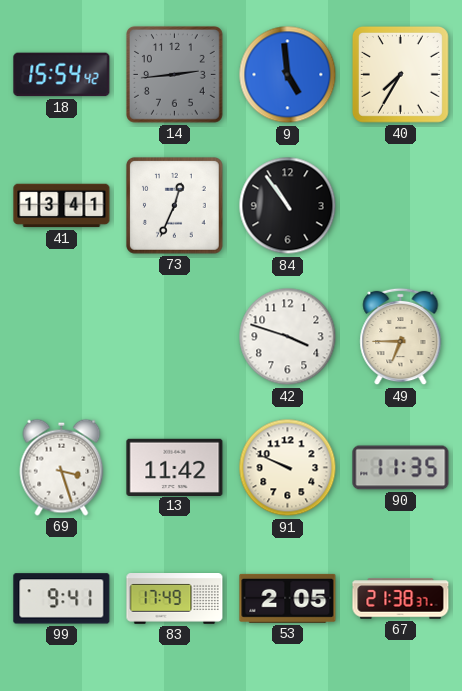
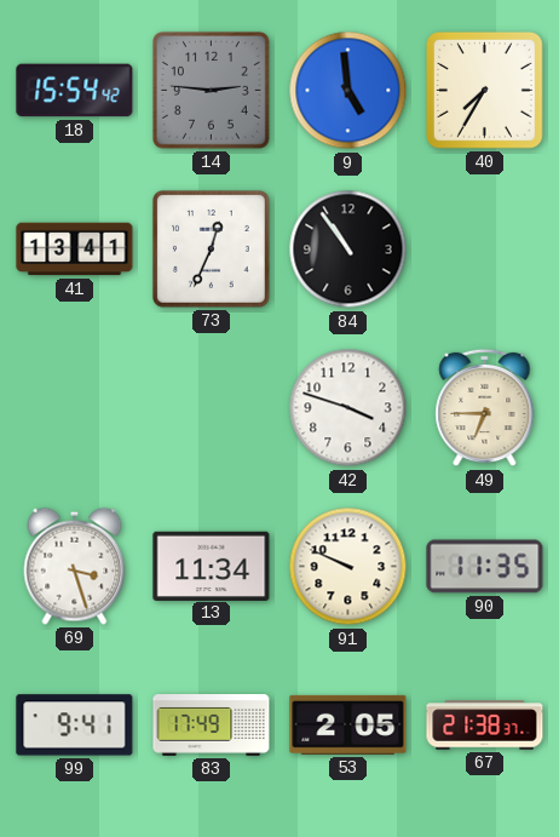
14: 2:44 -> 2:46 (211, 90)
13: 11:42 -> 11:34 (212, 566)
